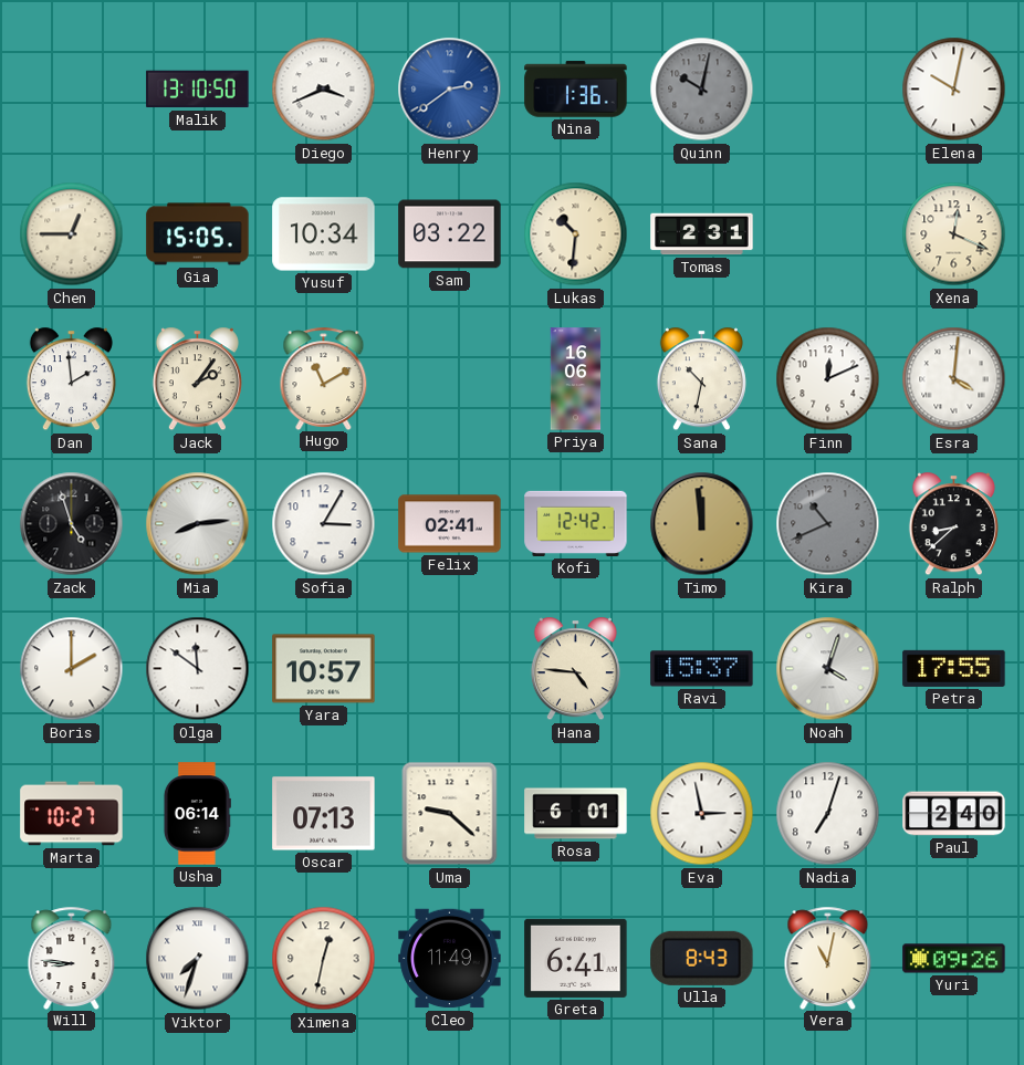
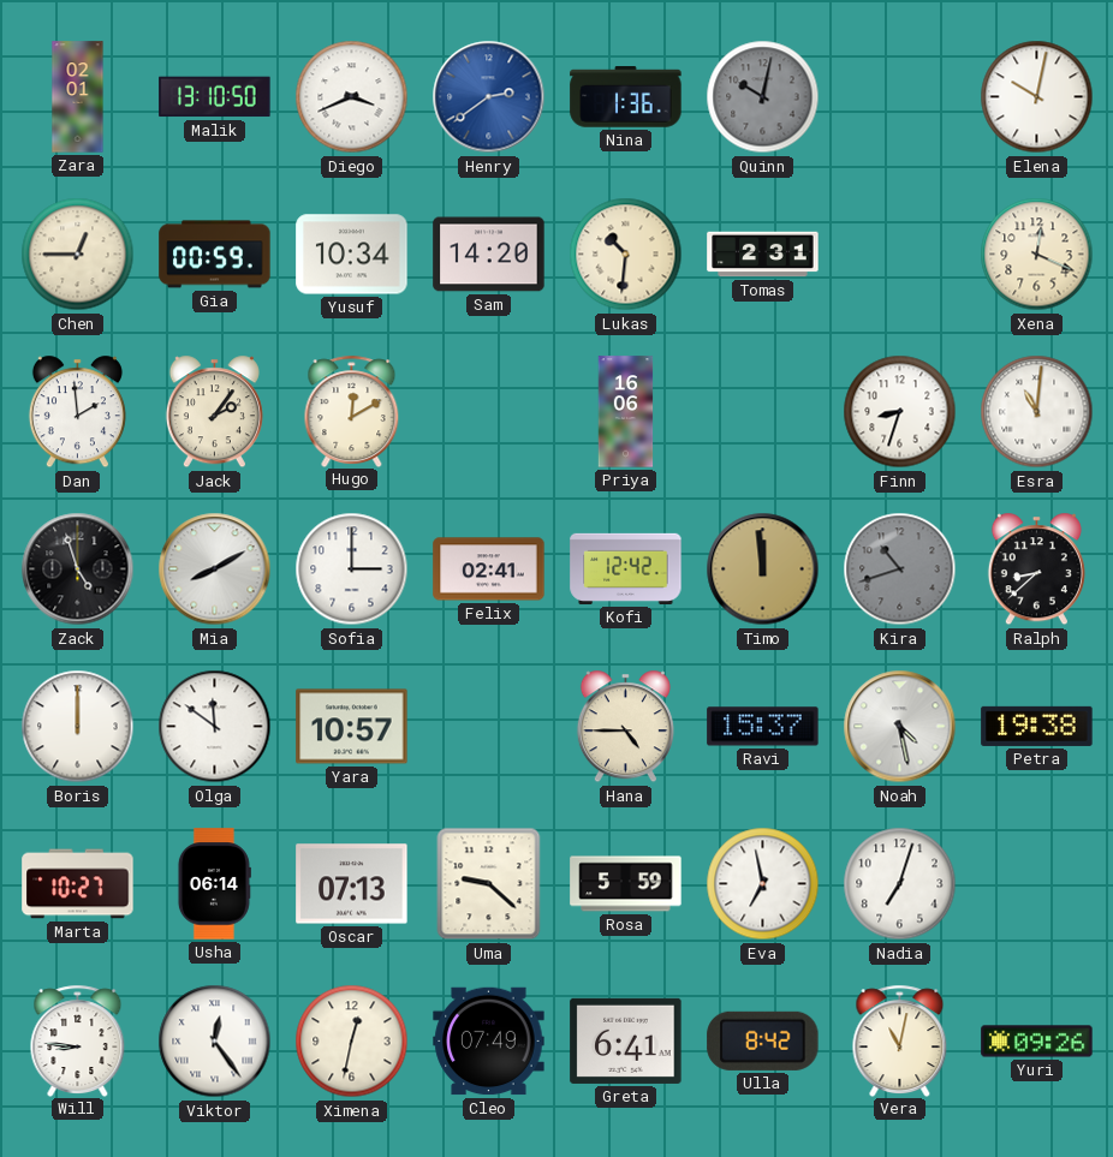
Zara: none -> 02:01 (78, 97)
Gia: 15:05 -> 00:59 (215, 255)
Sam: 03:22 -> 14:20 (489, 255)
Hugo: 11:10 -> 12:10 (352, 411)
Sana: 10:32 -> none (701, 379)
Finn: 12:11 -> 8:33 (900, 412)
Esra: 4:01 -> 11:01 (1037, 412)
Mia: 8:14 -> 8:10 (215, 569)
Sofia: 3:05 -> 3:00 (352, 569)
Kira: 10:41 -> 10:42 (900, 569)
Boris: 2:00 -> 12:00 (78, 727)
Hana: 4:46 -> 4:45 (625, 727)
Noah: 4:03 -> 4:28 (900, 727)
Petra: 17:55 -> 19:38 (1037, 726)
Rosa: 6:01 -> 5:59 (626, 884)
Eva: 2:58 -> 6:58 (763, 884)
Paul: 2:40 -> none (954, 814)
Viktor: 7:33 -> 12:24 (215, 1042)
Cleo: 11:49 -> 07:49 (489, 1042)
Ulla: 8:43 -> 8:42 (763, 1040)
